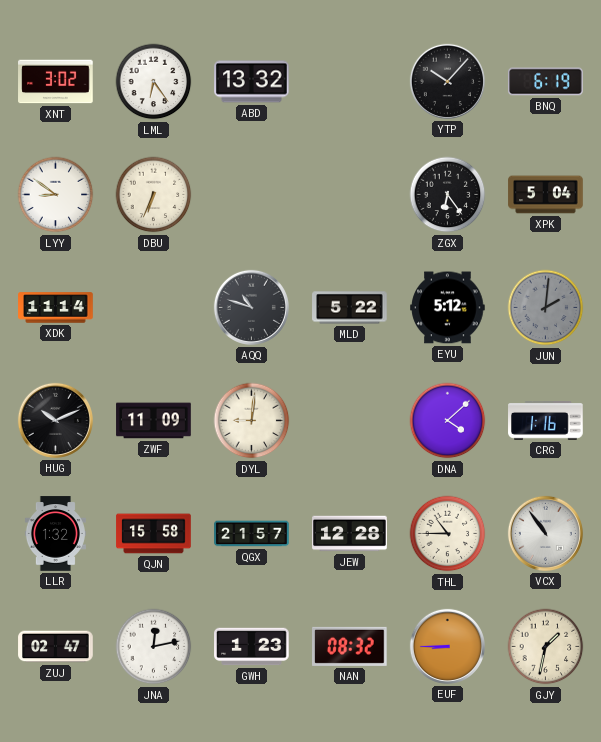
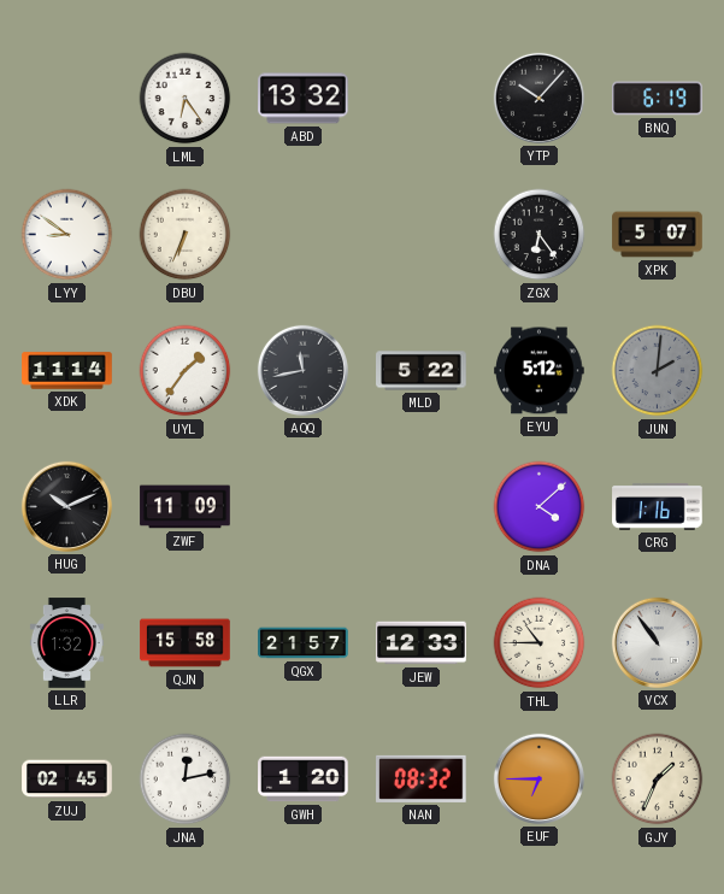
XNT: 3:02 -> none (56, 82)
XPK: 5:04 -> 5:07 (658, 235)
UYL: none -> 1:36 (186, 371)
AQQ: 10:48 -> 11:43 (302, 370)
DYL: 9:01 -> none (252, 421)
JEW: 12:28 -> 12:33 (422, 643)
ZUJ: 02:47 -> 02:45 (67, 780)
GWH: 1:23 -> 1:20 (304, 780)
EUF: 8:45 -> 6:45 (538, 778)
GJY: 1:32 -> 1:34 (658, 780)
